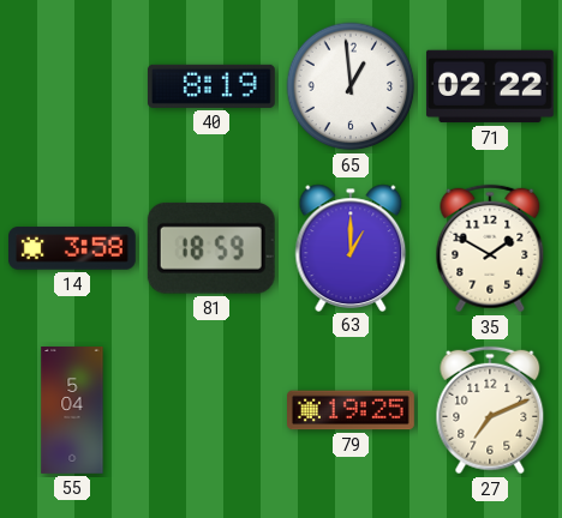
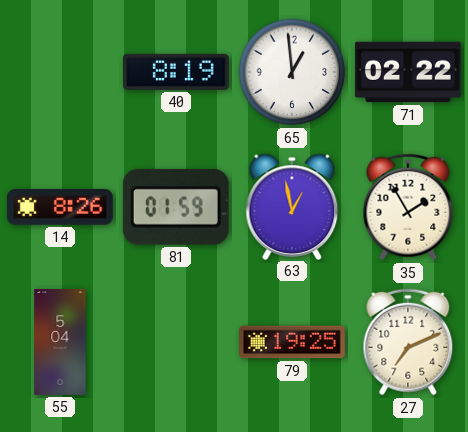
14: 3:58 -> 8:26 (60, 207)
81: 18:59 -> 01:59 (176, 207)
63: 1:00 -> 12:58 (292, 206)
35: 1:50 -> 1:55 (408, 207)
